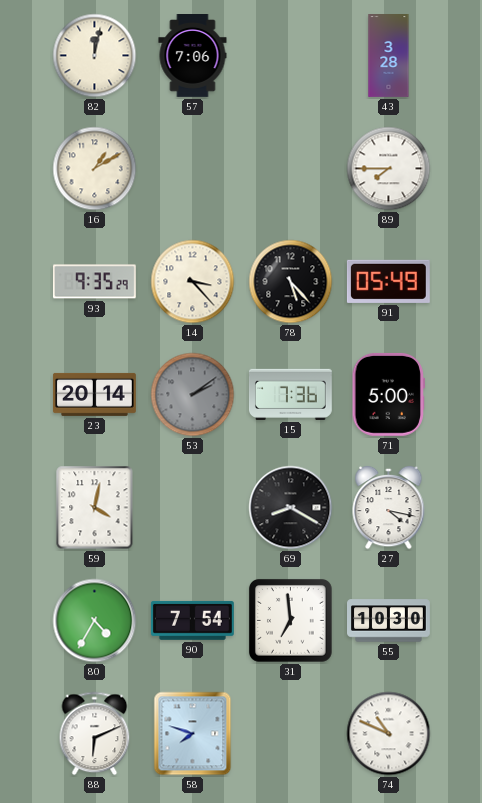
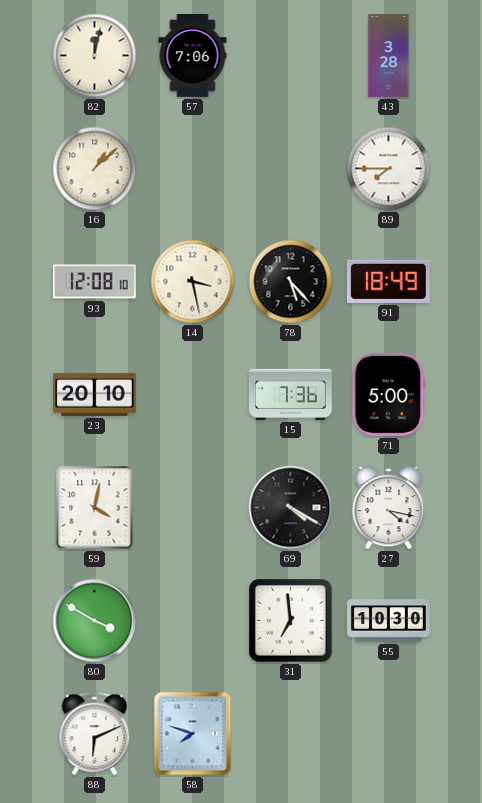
16: 1:10 -> 1:08 (95, 169)
93: 9:35 -> 12:08 (94, 282)
14: 3:23 -> 3:28 (193, 282)
91: 05:49 -> 18:49 (388, 281)
23: 20:14 -> 20:10 (95, 394)
53: 2:09 -> none (193, 395)
69: 8:20 -> 4:20 (291, 508)
80: 4:35 -> 3:50 (95, 621)
90: 7:54 -> none (192, 620)
74: 10:49 -> none (389, 734)
